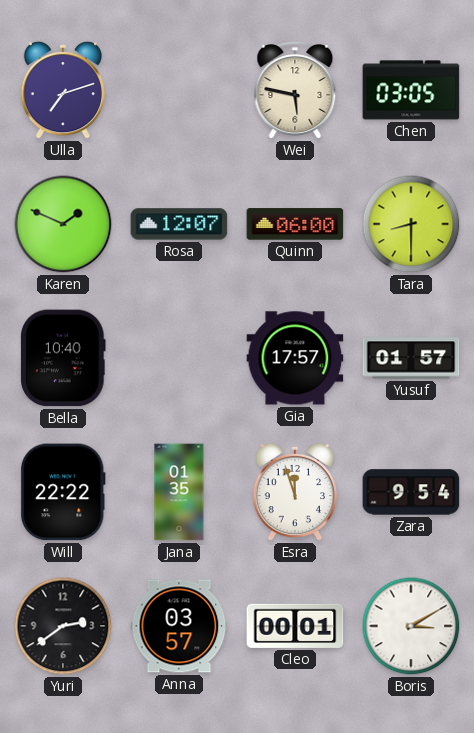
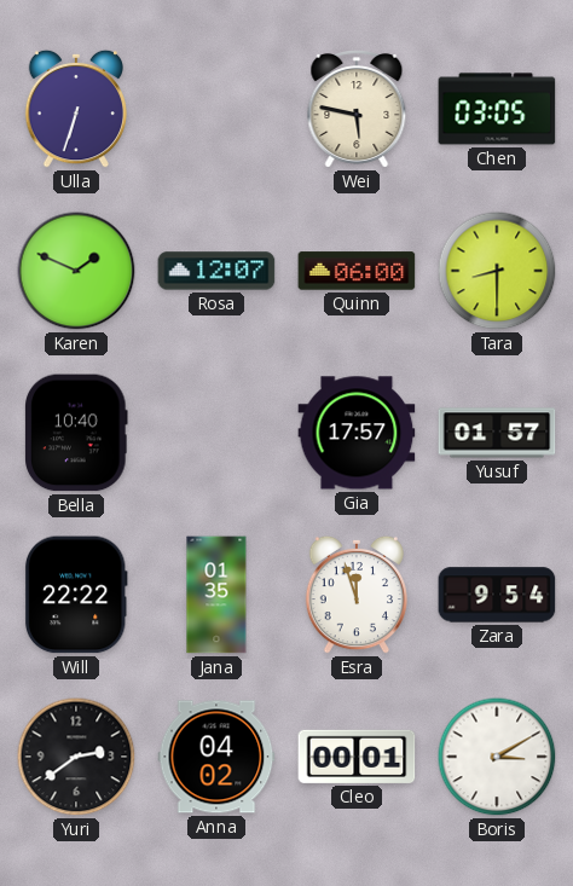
Ulla: 7:12 -> 6:33 (75, 109)
Anna: 03:57 -> 04:02 (216, 757)
